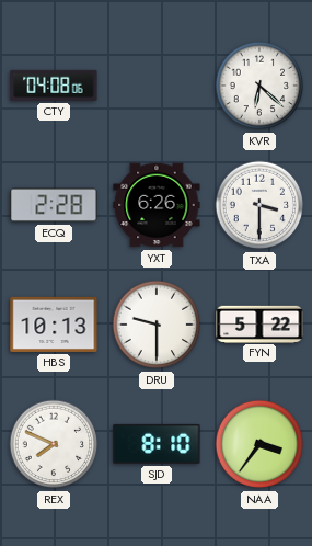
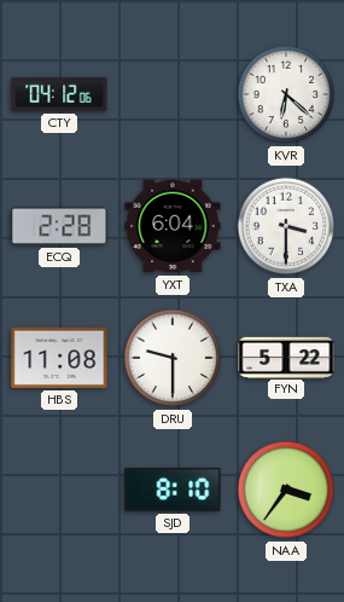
CTY: 04:08 -> 04:12 (59, 94)
YXT: 6:26 -> 6:04 (173, 226)
HBS: 10:13 -> 11:08 (59, 358)
REX: 7:49 -> none (54, 444)
